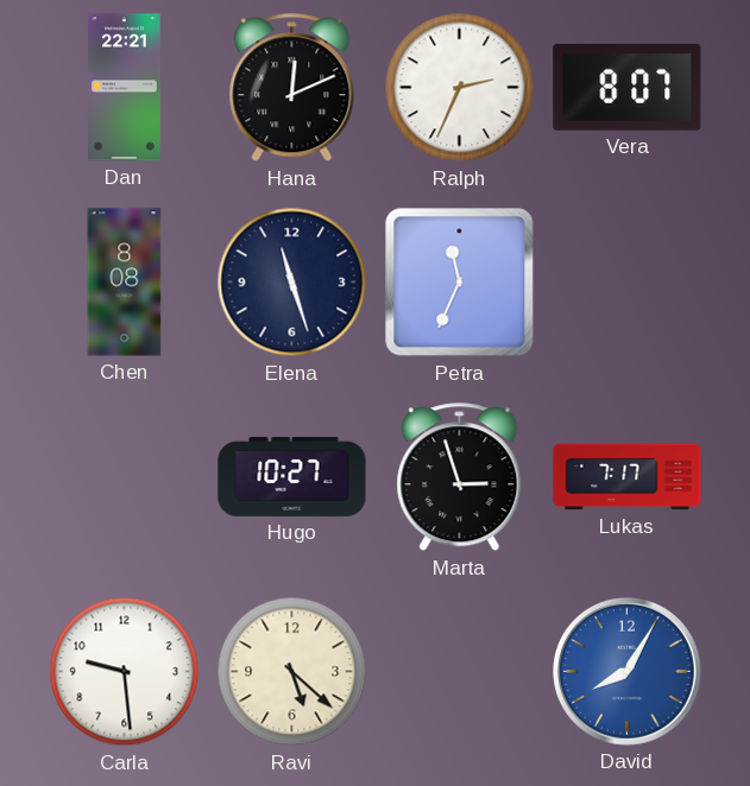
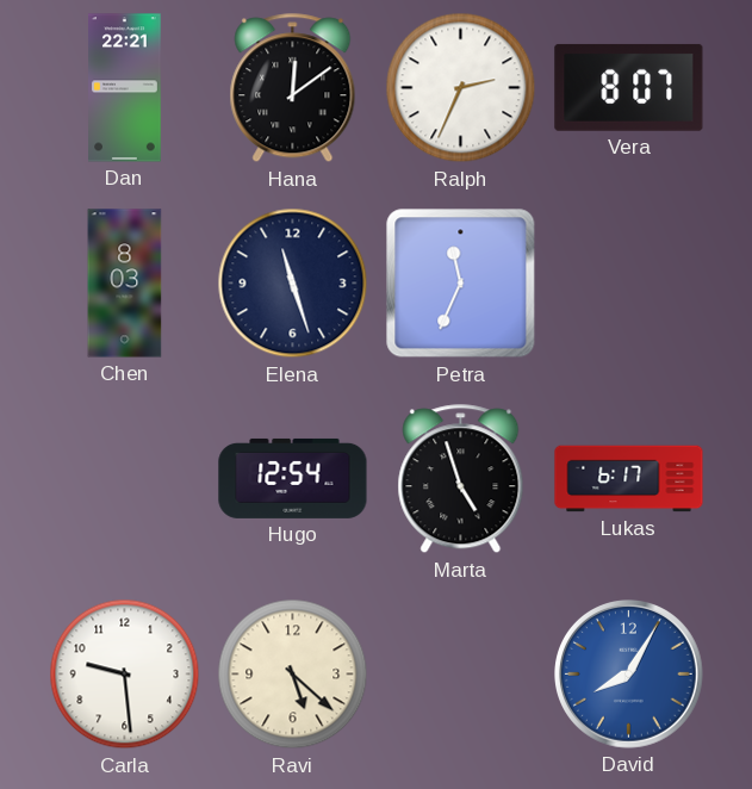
Hana: 12:11 -> 12:09 (293, 88)
Chen: 8:08 -> 8:03 (125, 284)
Hugo: 10:27 -> 12:54 (293, 478)
Marta: 2:57 -> 4:57 (461, 479)
Lukas: 7:17 -> 6:17 (629, 479)
